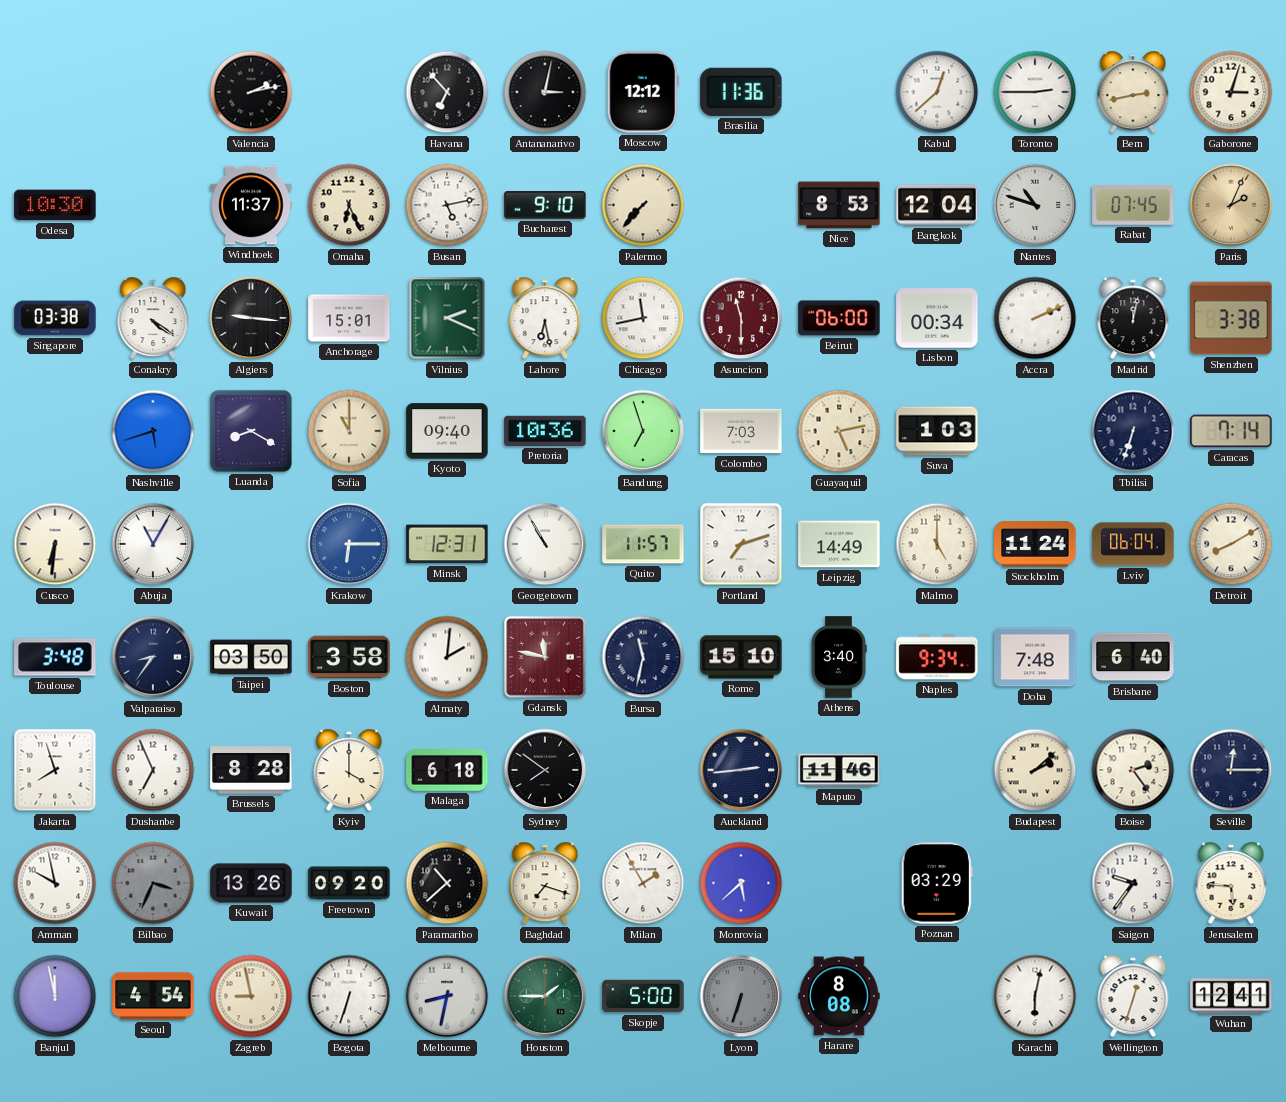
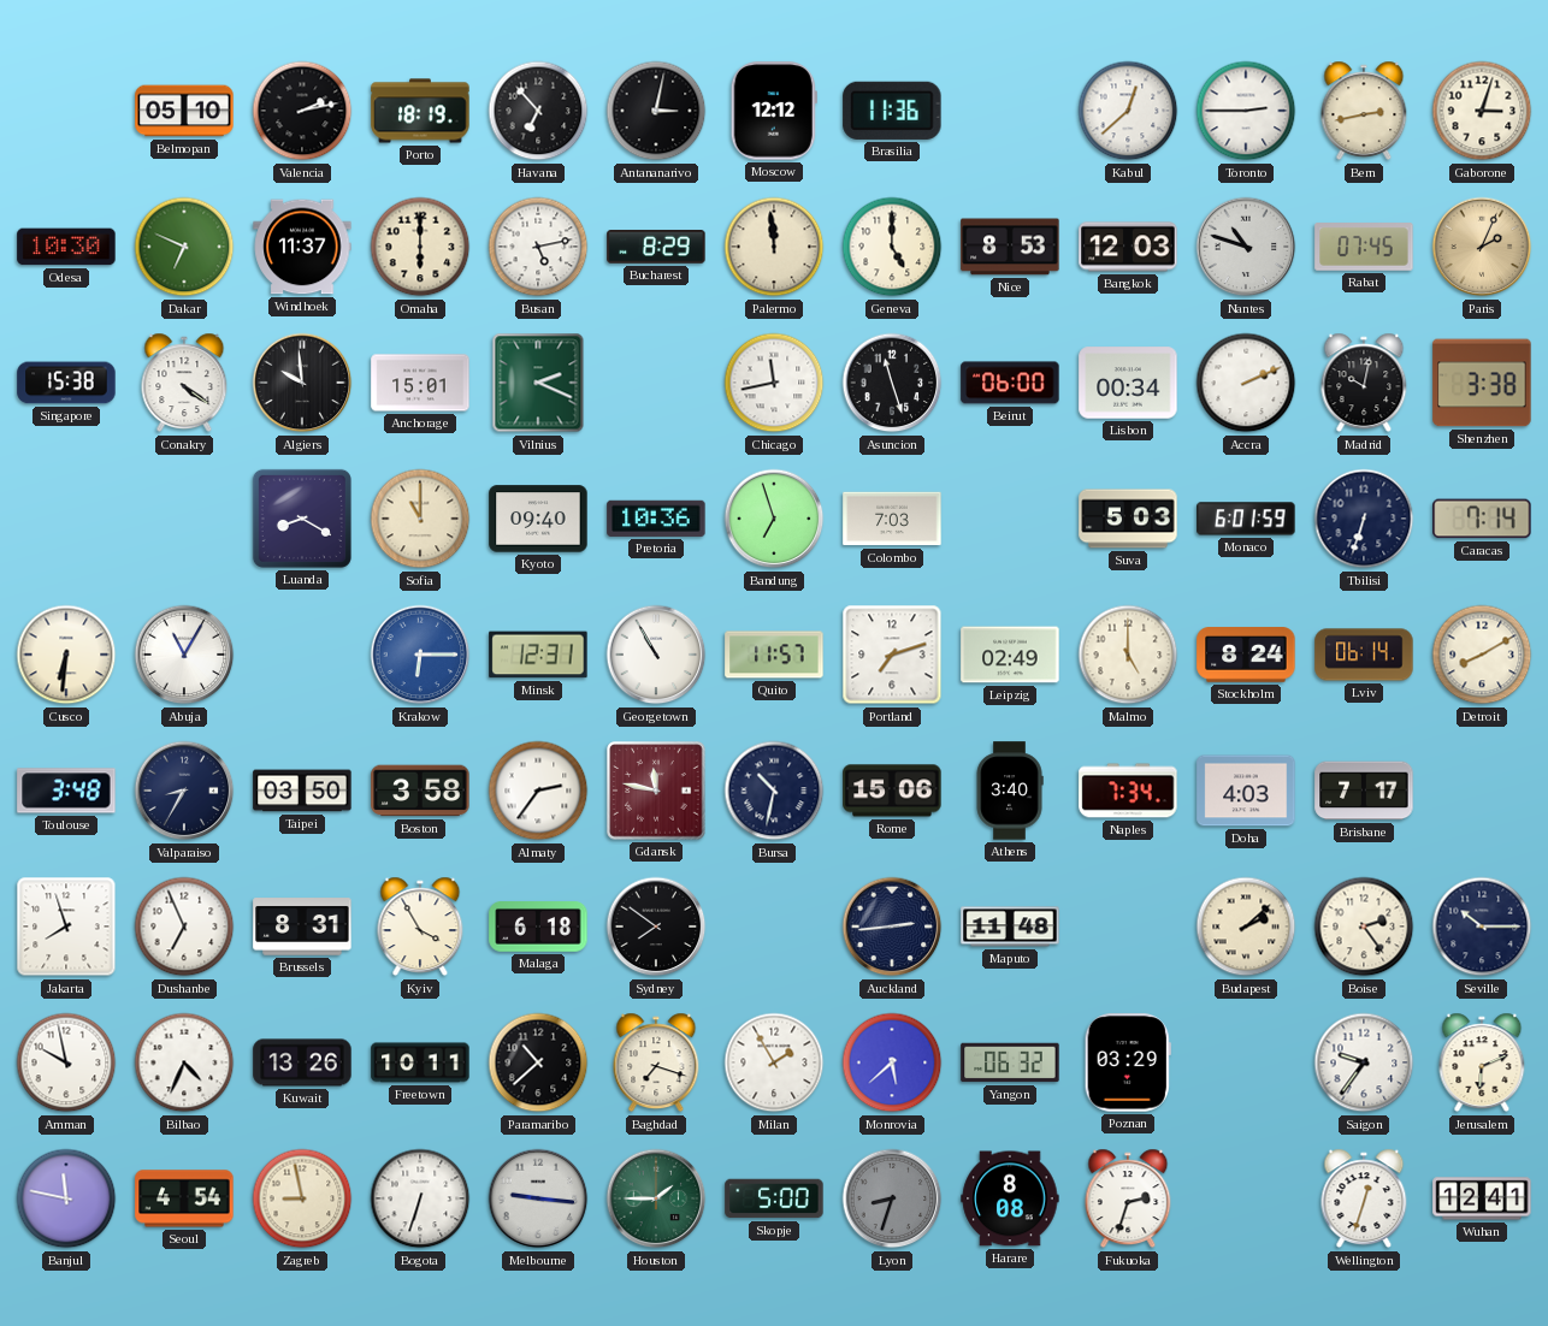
Belmopan: none -> 05:10 (184, 111)
Porto: none -> 18:19 (420, 111)
Dakar: none -> 6:49 (184, 247)
Omaha: 6:26 -> 6:00 (420, 247)
Bucharest: 9:10 -> 8:29 (656, 248)
Palermo: 7:37 -> 11:59 (774, 247)
Geneva: none -> 5:00 (892, 247)
Bangkok: 12:04 -> 12:03 (1128, 247)
Singapore: 03:38 -> 15:38 (66, 383)
Algiers: 9:16 -> 9:59 (302, 383)
Lahore: 6:28 -> none (545, 318)
Asuncion: 11:30 -> 11:27 (892, 383)
Asuncion dial: burgundy -> black (892, 383)
Madrid: 12:02 -> 10:02 (1364, 383)
Nashville: 5:42 -> none (153, 431)
Guayaquil: 5:13 -> none (839, 431)
Suva: 1:03 -> 5:03 (1128, 519)
Monaco: none -> 6:01 (1246, 519)
Leipzig: 14:49 -> 02:49 (1010, 655)
Stockholm: 11:24 -> 8:24 (1246, 655)
Lviv: 06:04 -> 06:14 (1364, 655)
Valparaiso: 8:36 -> 8:35 (184, 791)
Almaty: 2:01 -> 2:36 (538, 791)
Bursa: 11:32 -> 10:32 (774, 791)
Rome: 15:10 -> 15:06 (892, 791)
Naples: 9:34 -> 7:34 (1128, 791)
Doha: 7:48 -> 4:03 (1246, 791)
Brisbane: 6:40 -> 7:17 (1364, 791)
Brussels: 8:28 -> 8:31 (302, 927)
Kyiv: 4:00 -> 3:55 (420, 927)
Maputo: 11:46 -> 11:48 (1010, 927)
Seville: 12:15 -> 10:15 (1482, 927)
Bilbao: 3:34 -> 4:34 (184, 1062)
Bilbao dial: grey -> white (184, 1062)
Freetown: 09:20 -> 10:11 (420, 1062)
Yangon: none -> 06:32 (1010, 1062)
Jerusalem: 5:46 -> 6:11 (1482, 1062)
Banjul: 11:58 -> 11:47 (66, 1198)
Melbourne: 8:32 -> 9:16 (538, 1198)
Lyon: 6:33 -> 8:33 (892, 1198)
Fukuoka: none -> 2:33 (1128, 1198)
Karachi: 6:02 -> none (1035, 996)
